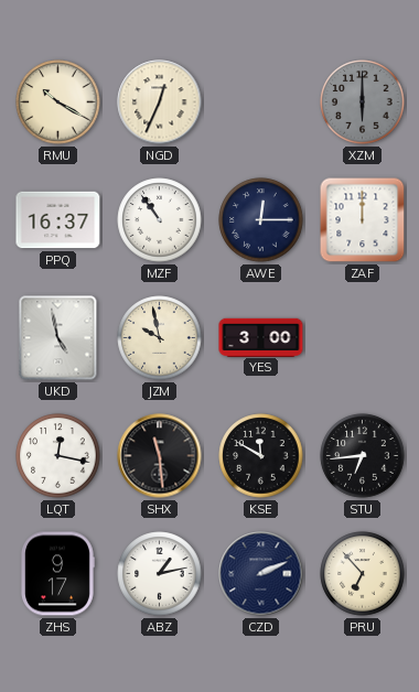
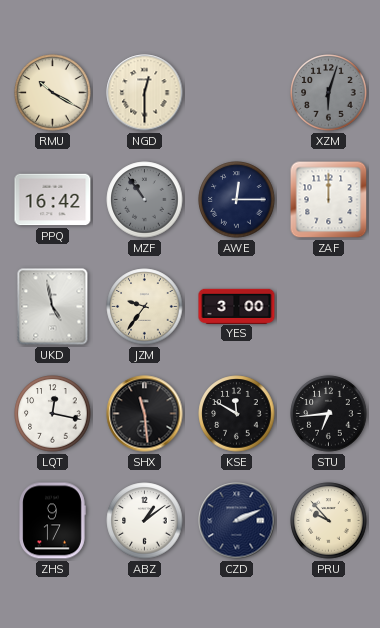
NGD: 12:34 -> 12:30 (145, 93)
XZM: 6:00 -> 6:03 (329, 93)
PPQ: 16:37 -> 16:42 (53, 200)
MZF dial: white -> grey (145, 200)
JZM: 9:58 -> 9:36 (145, 307)
ABZ: 1:13 -> 1:09 (145, 521)
PRU: 6:53 -> 9:53 (329, 521)
